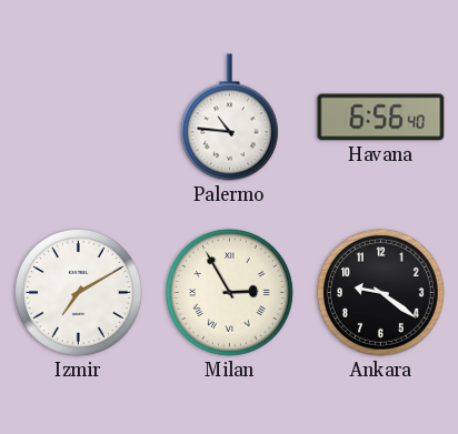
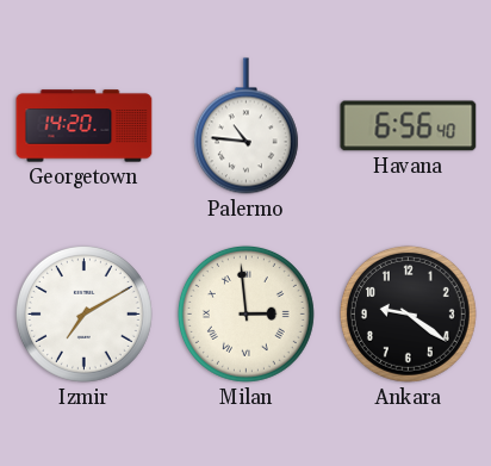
Georgetown: none -> 14:20 (85, 126)
Milan: 2:55 -> 2:59 (245, 313)
